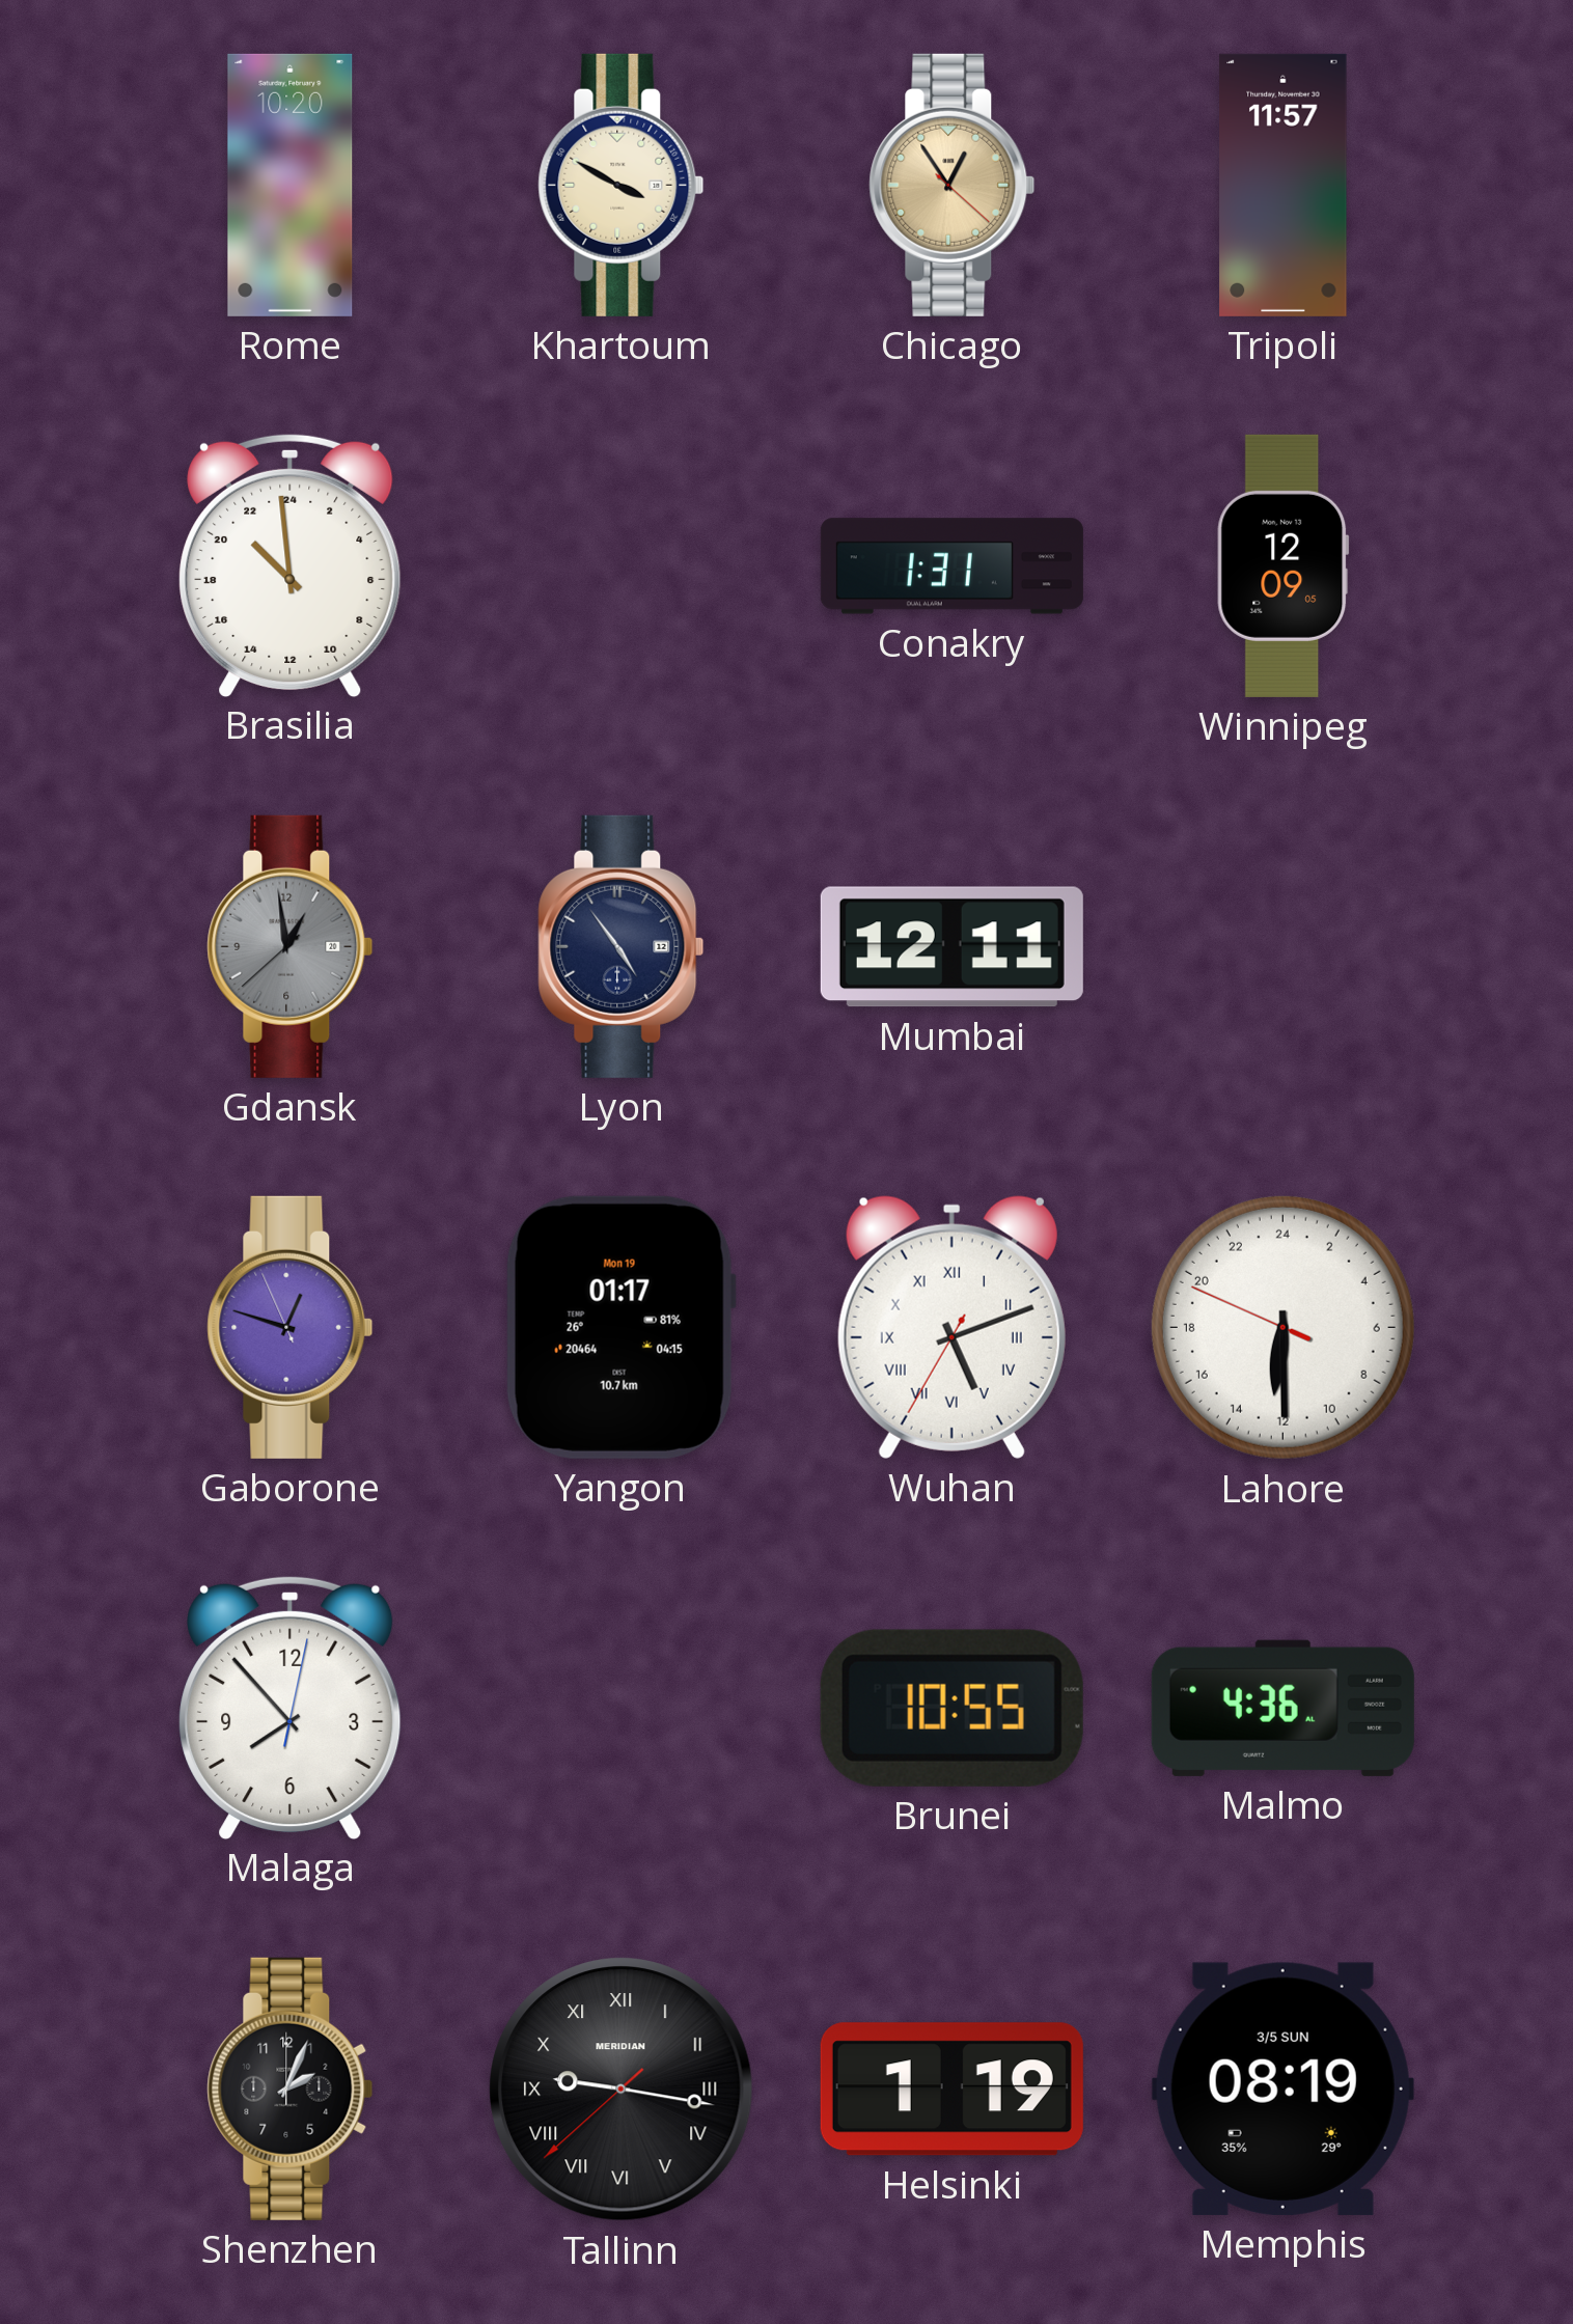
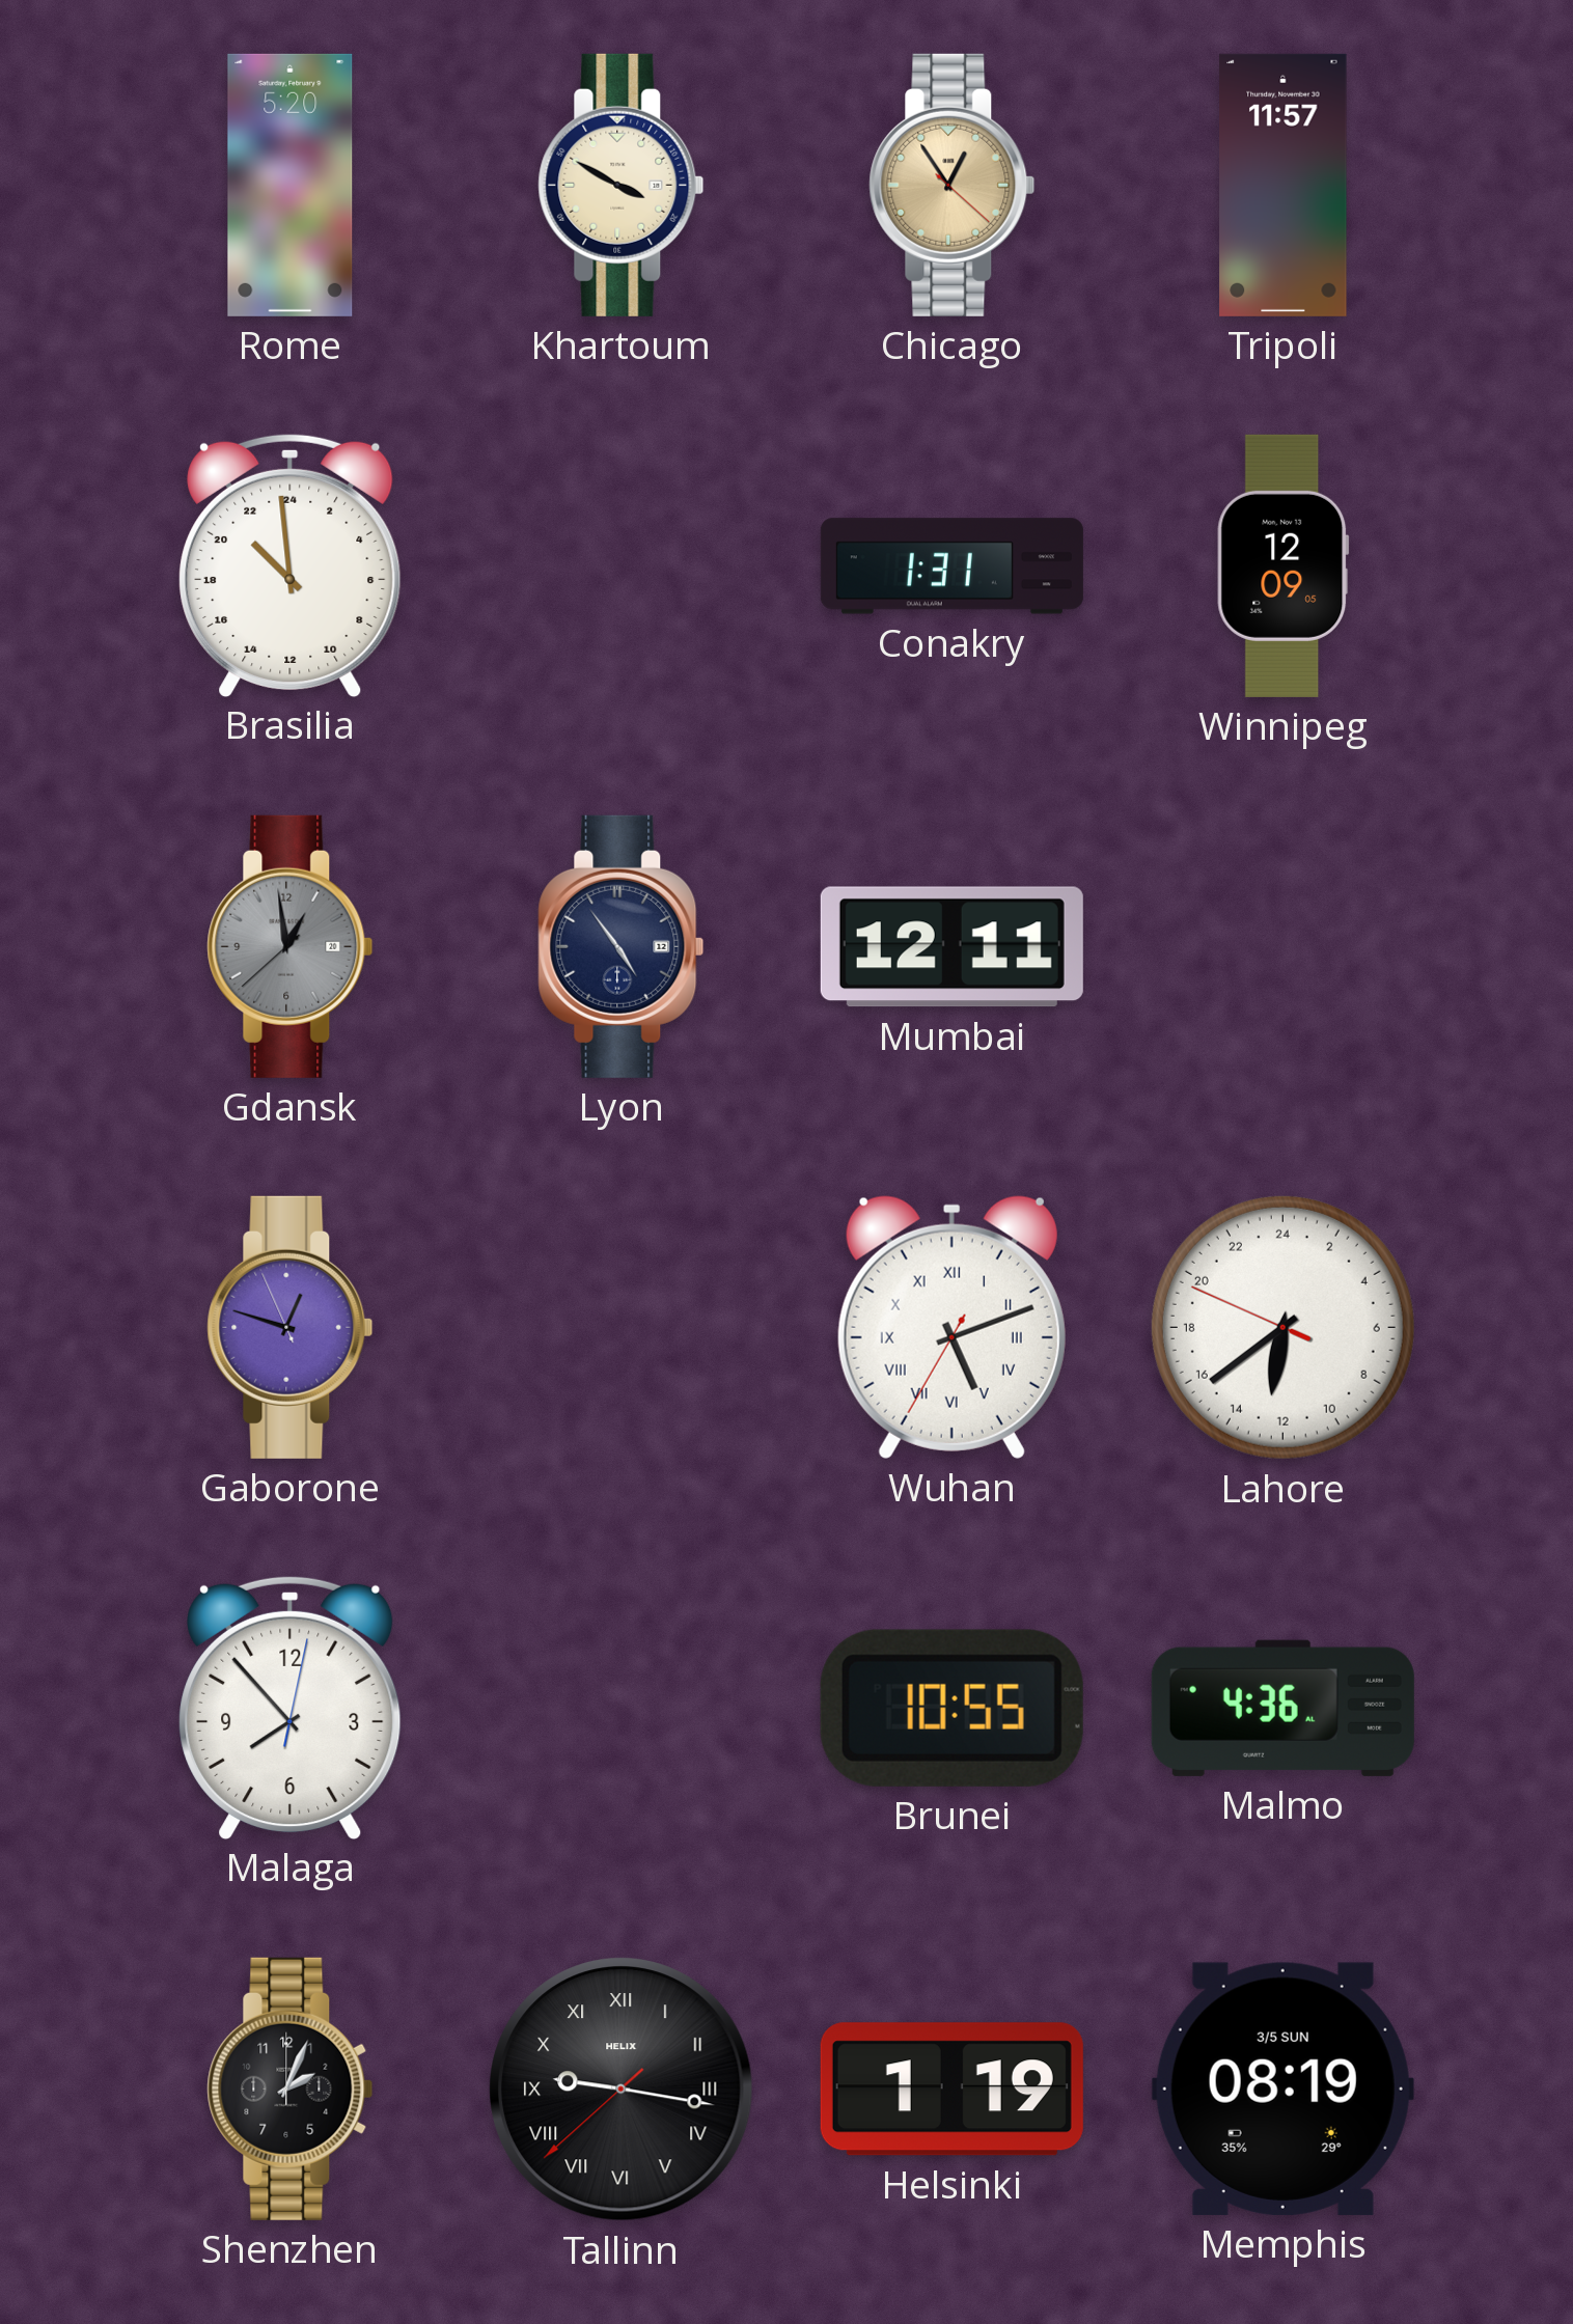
Rome: 10:20 -> 5:20 (291, 185)
Yangon: 01:17 -> none (620, 1327)
Lahore: 12:29 -> 12:38 (1282, 1327)
Tallinn brand: MERIDIAN -> HELIX (622, 2090)
